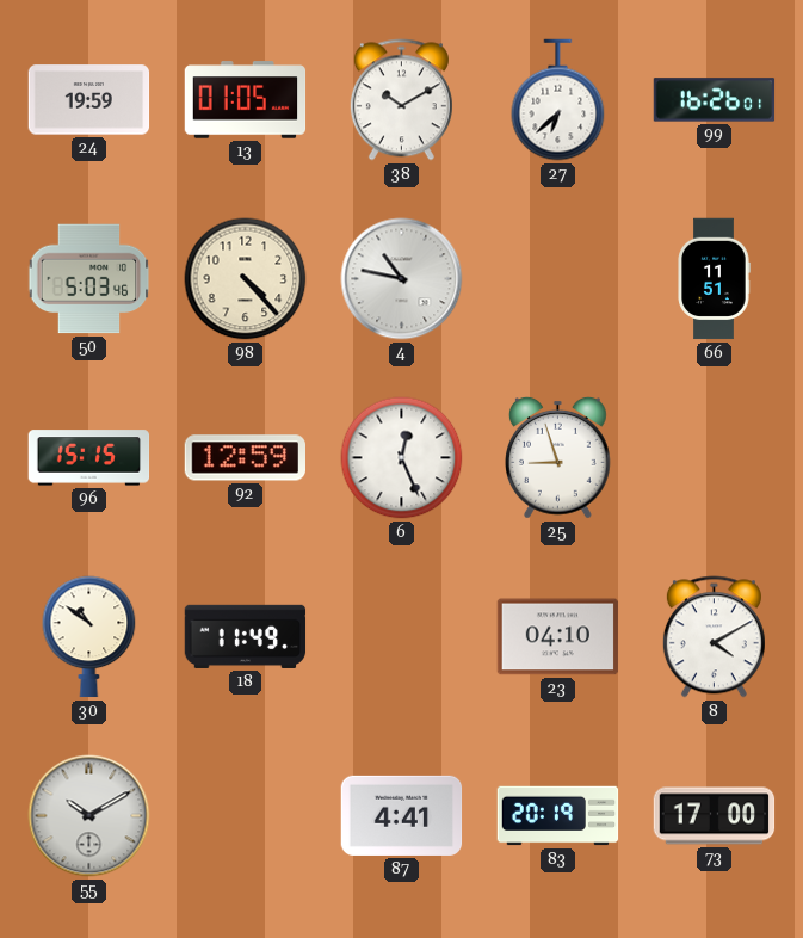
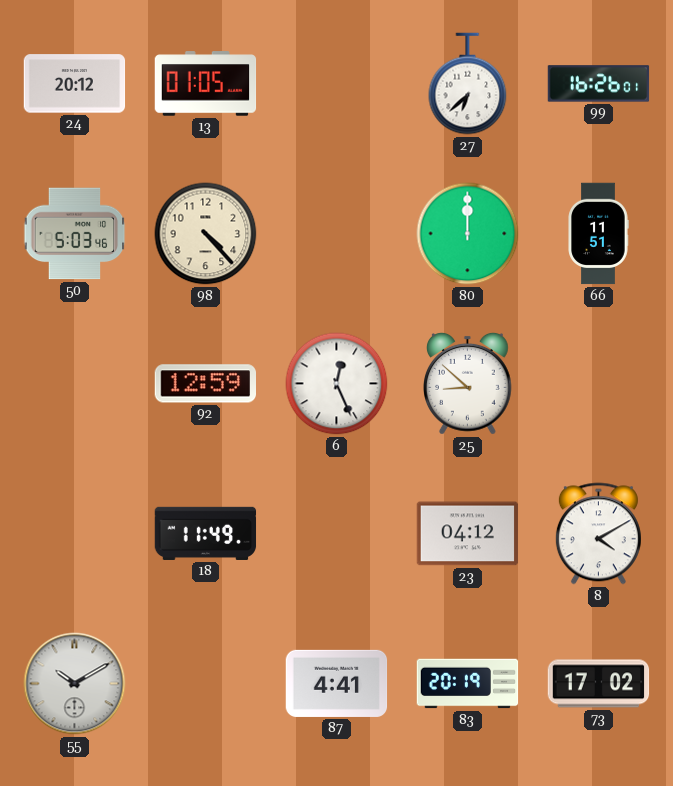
24: 19:59 -> 20:12 (75, 84)
38: 10:10 -> none (401, 100)
4: 10:47 -> none (402, 279)
80: none -> 12:00 (468, 234)
96: 15:15 -> none (89, 458)
25: 8:57 -> 8:52 (468, 384)
30: 10:51 -> none (89, 637)
23: 04:10 -> 04:12 (468, 534)
73: 17:00 -> 17:02 (599, 684)
